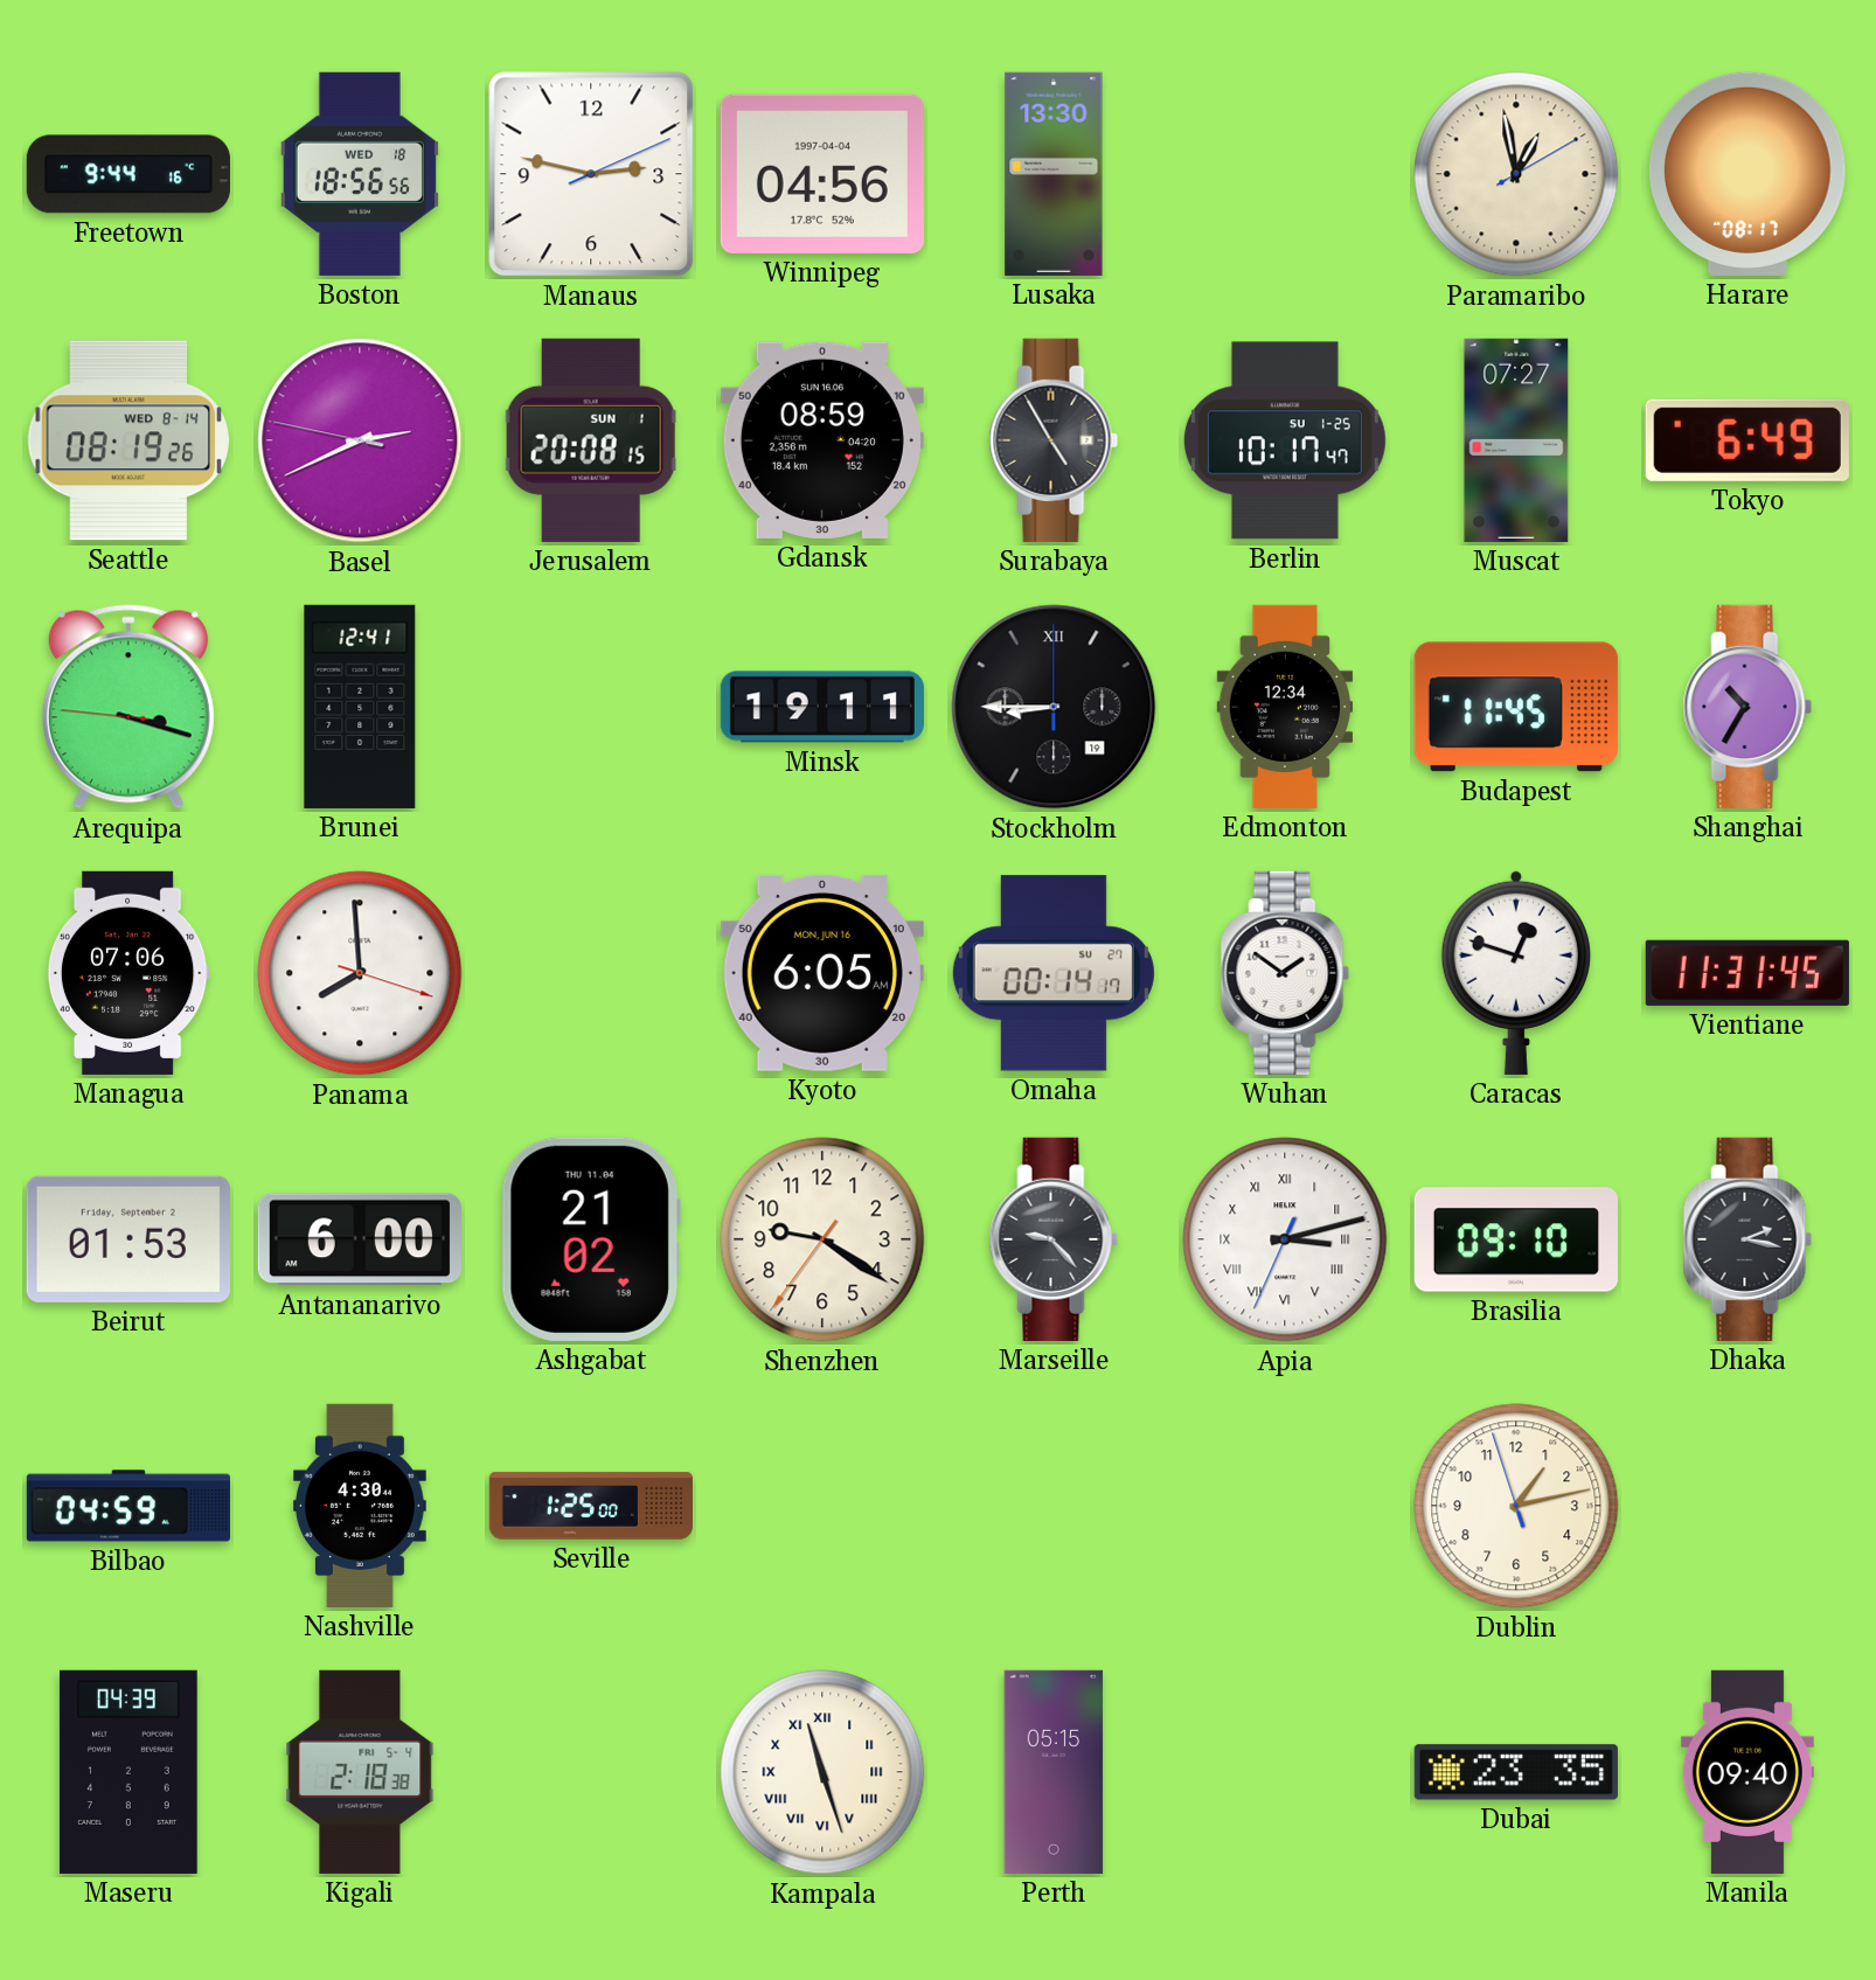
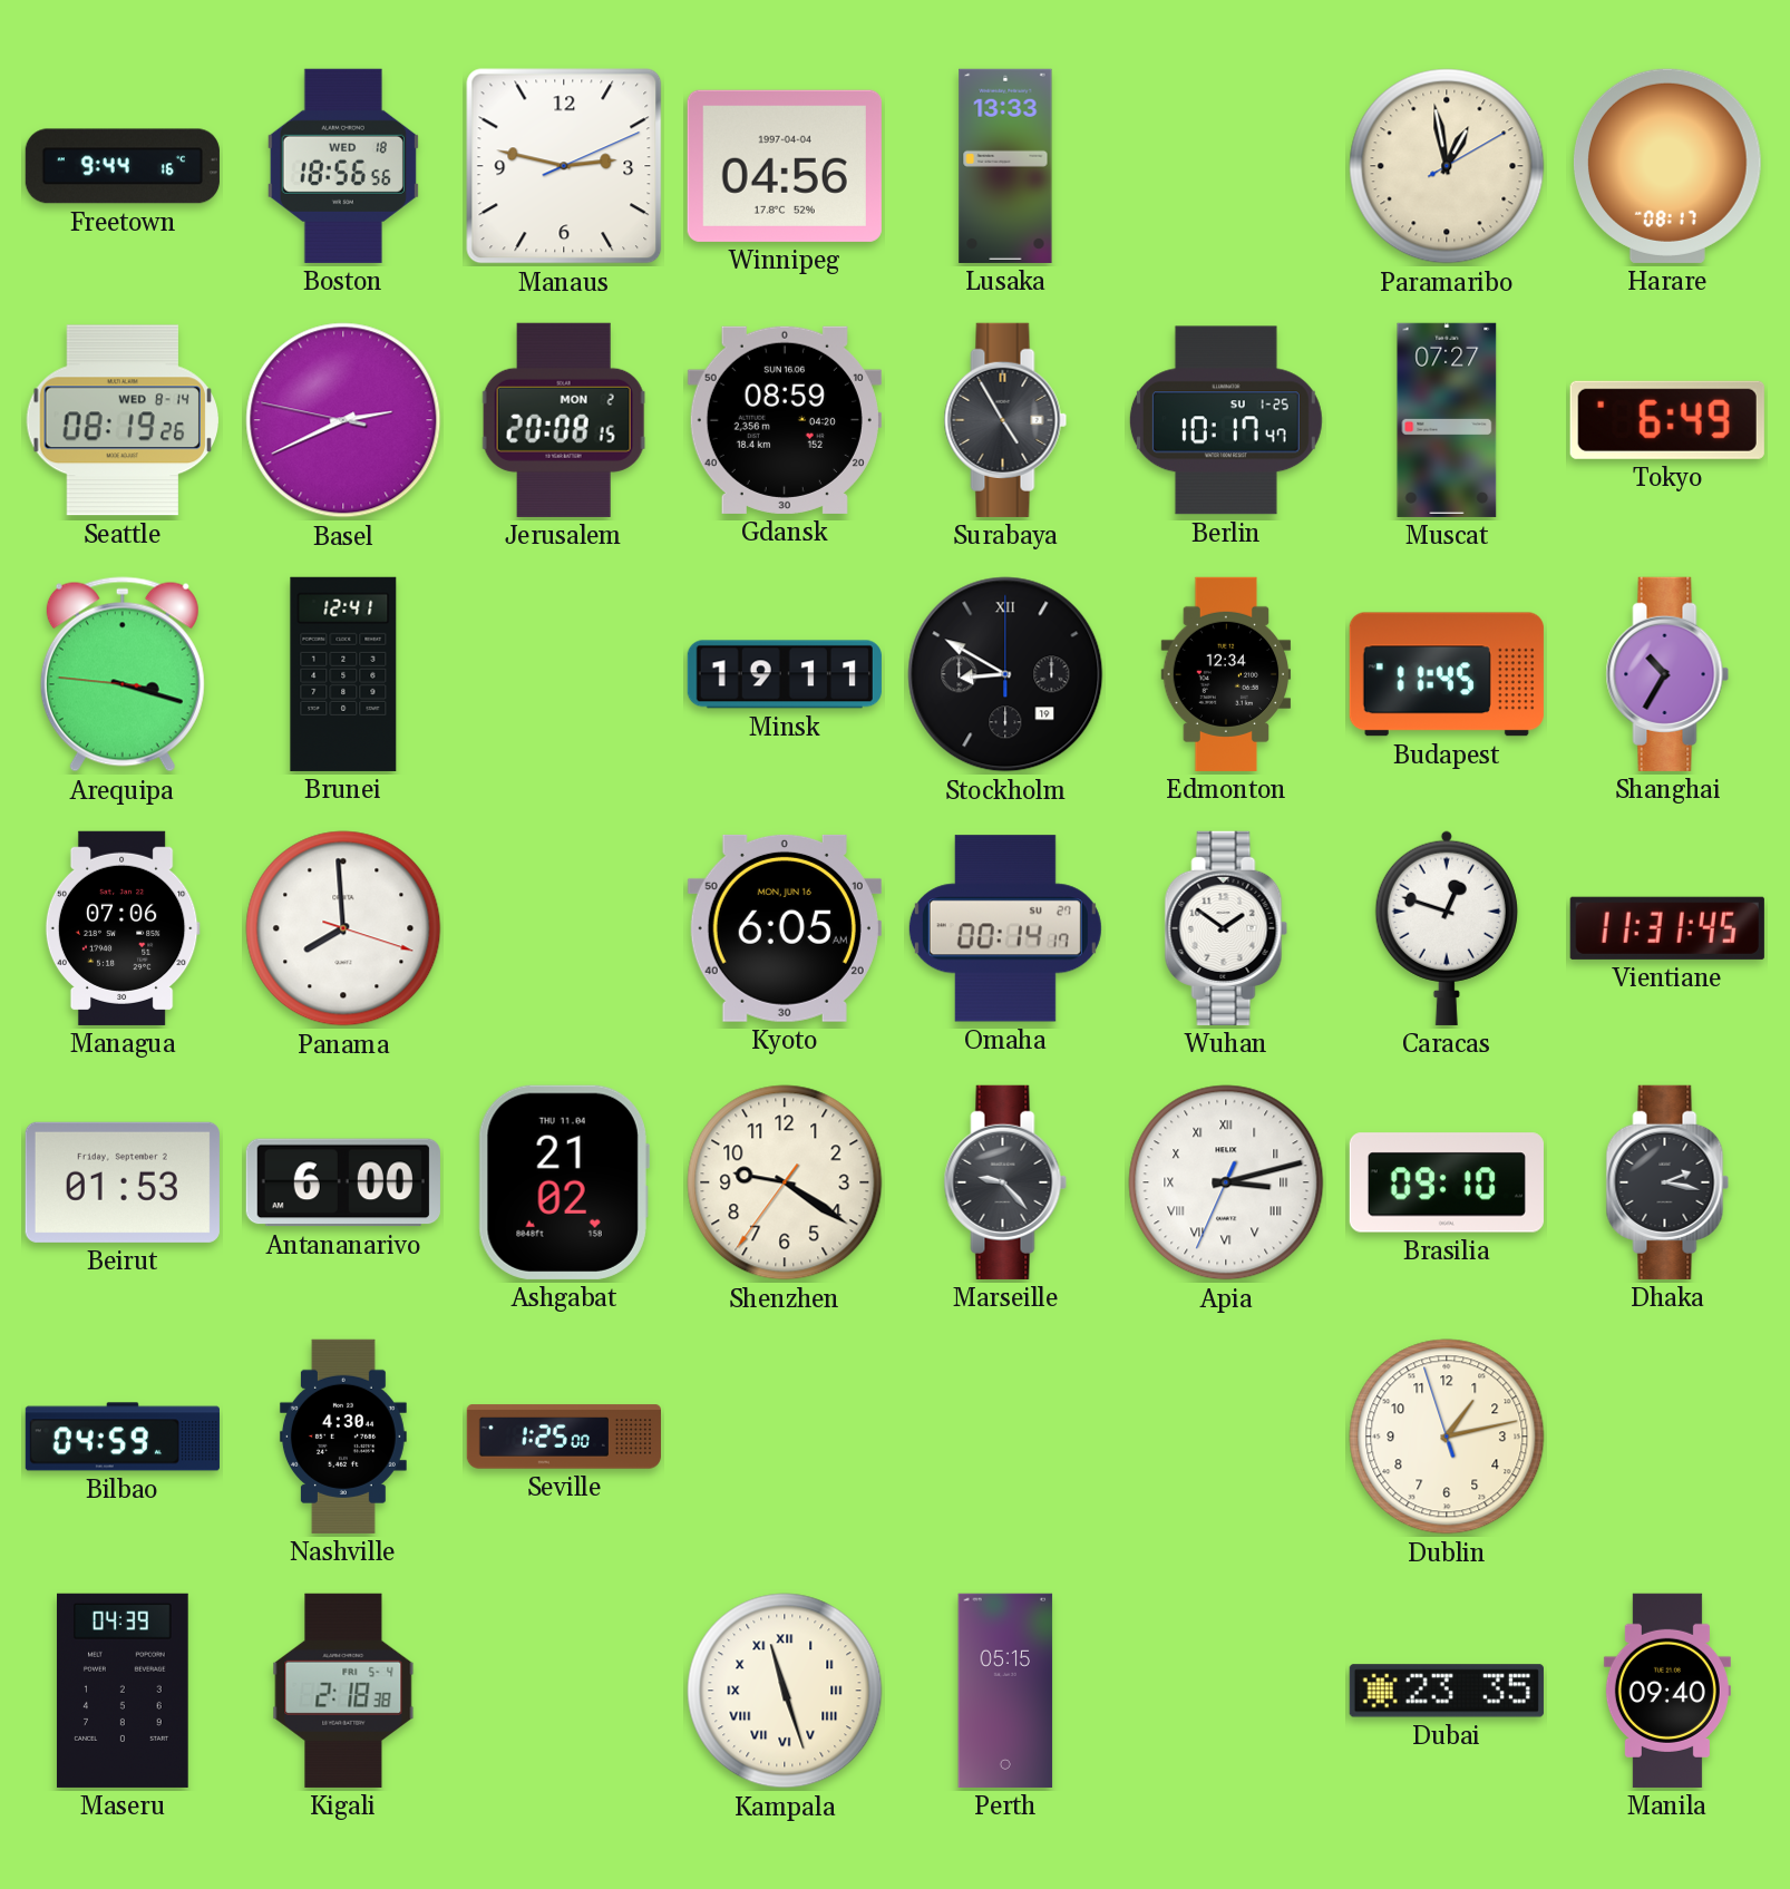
Lusaka: 13:30 -> 13:33 (1005, 166)
Jerusalem date: SUN 1 -> MON 2 (564, 420)
Stockholm: 8:45 -> 8:50 (1005, 674)
